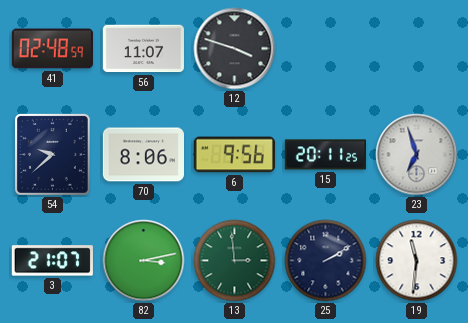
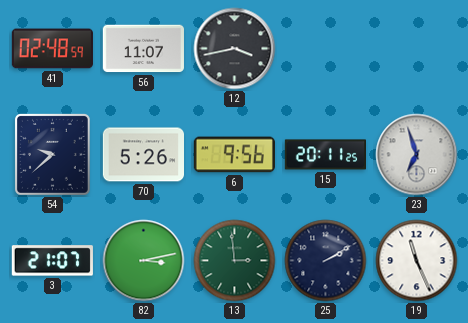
12: 3:48 -> 3:43 (235, 49)
70: 8:06 -> 5:26 (143, 155)
19: 11:31 -> 11:26 (417, 261)
